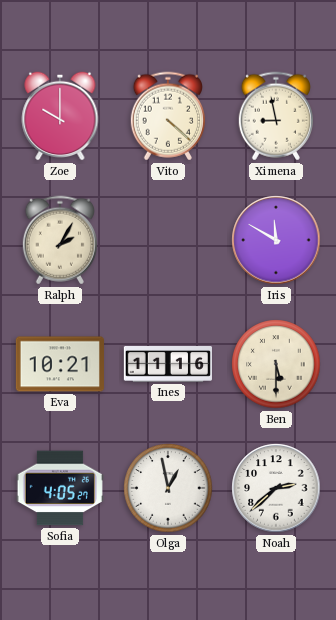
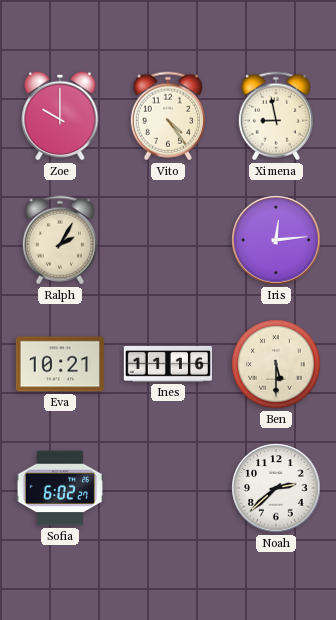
Vito: 4:22 -> 4:24 (168, 116)
Iris: 11:50 -> 12:14 (276, 240)
Sofia: 4:05 -> 6:02 (60, 488)
Olga: 12:58 -> none (168, 488)
